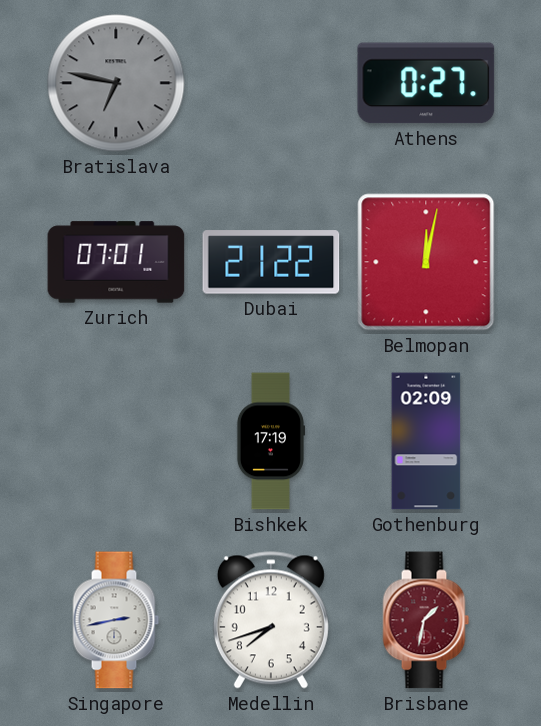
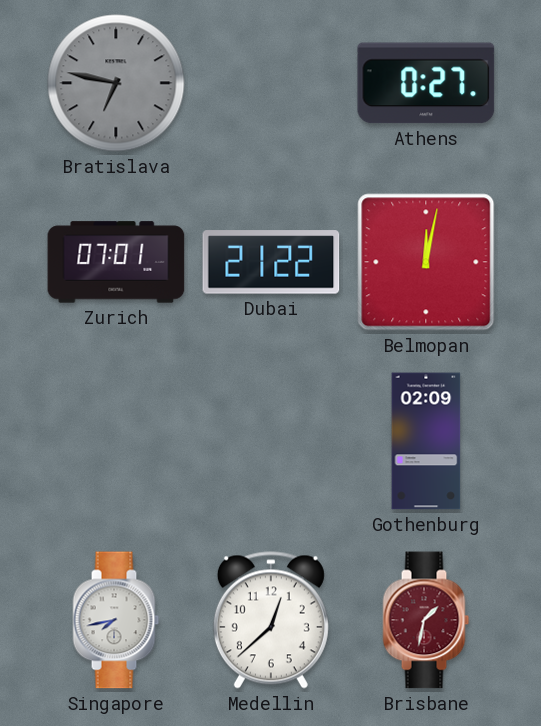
Bishkek: 17:19 -> none (270, 441)
Singapore: 2:43 -> 7:43 (116, 620)
Medellin: 7:42 -> 12:38 (271, 620)
